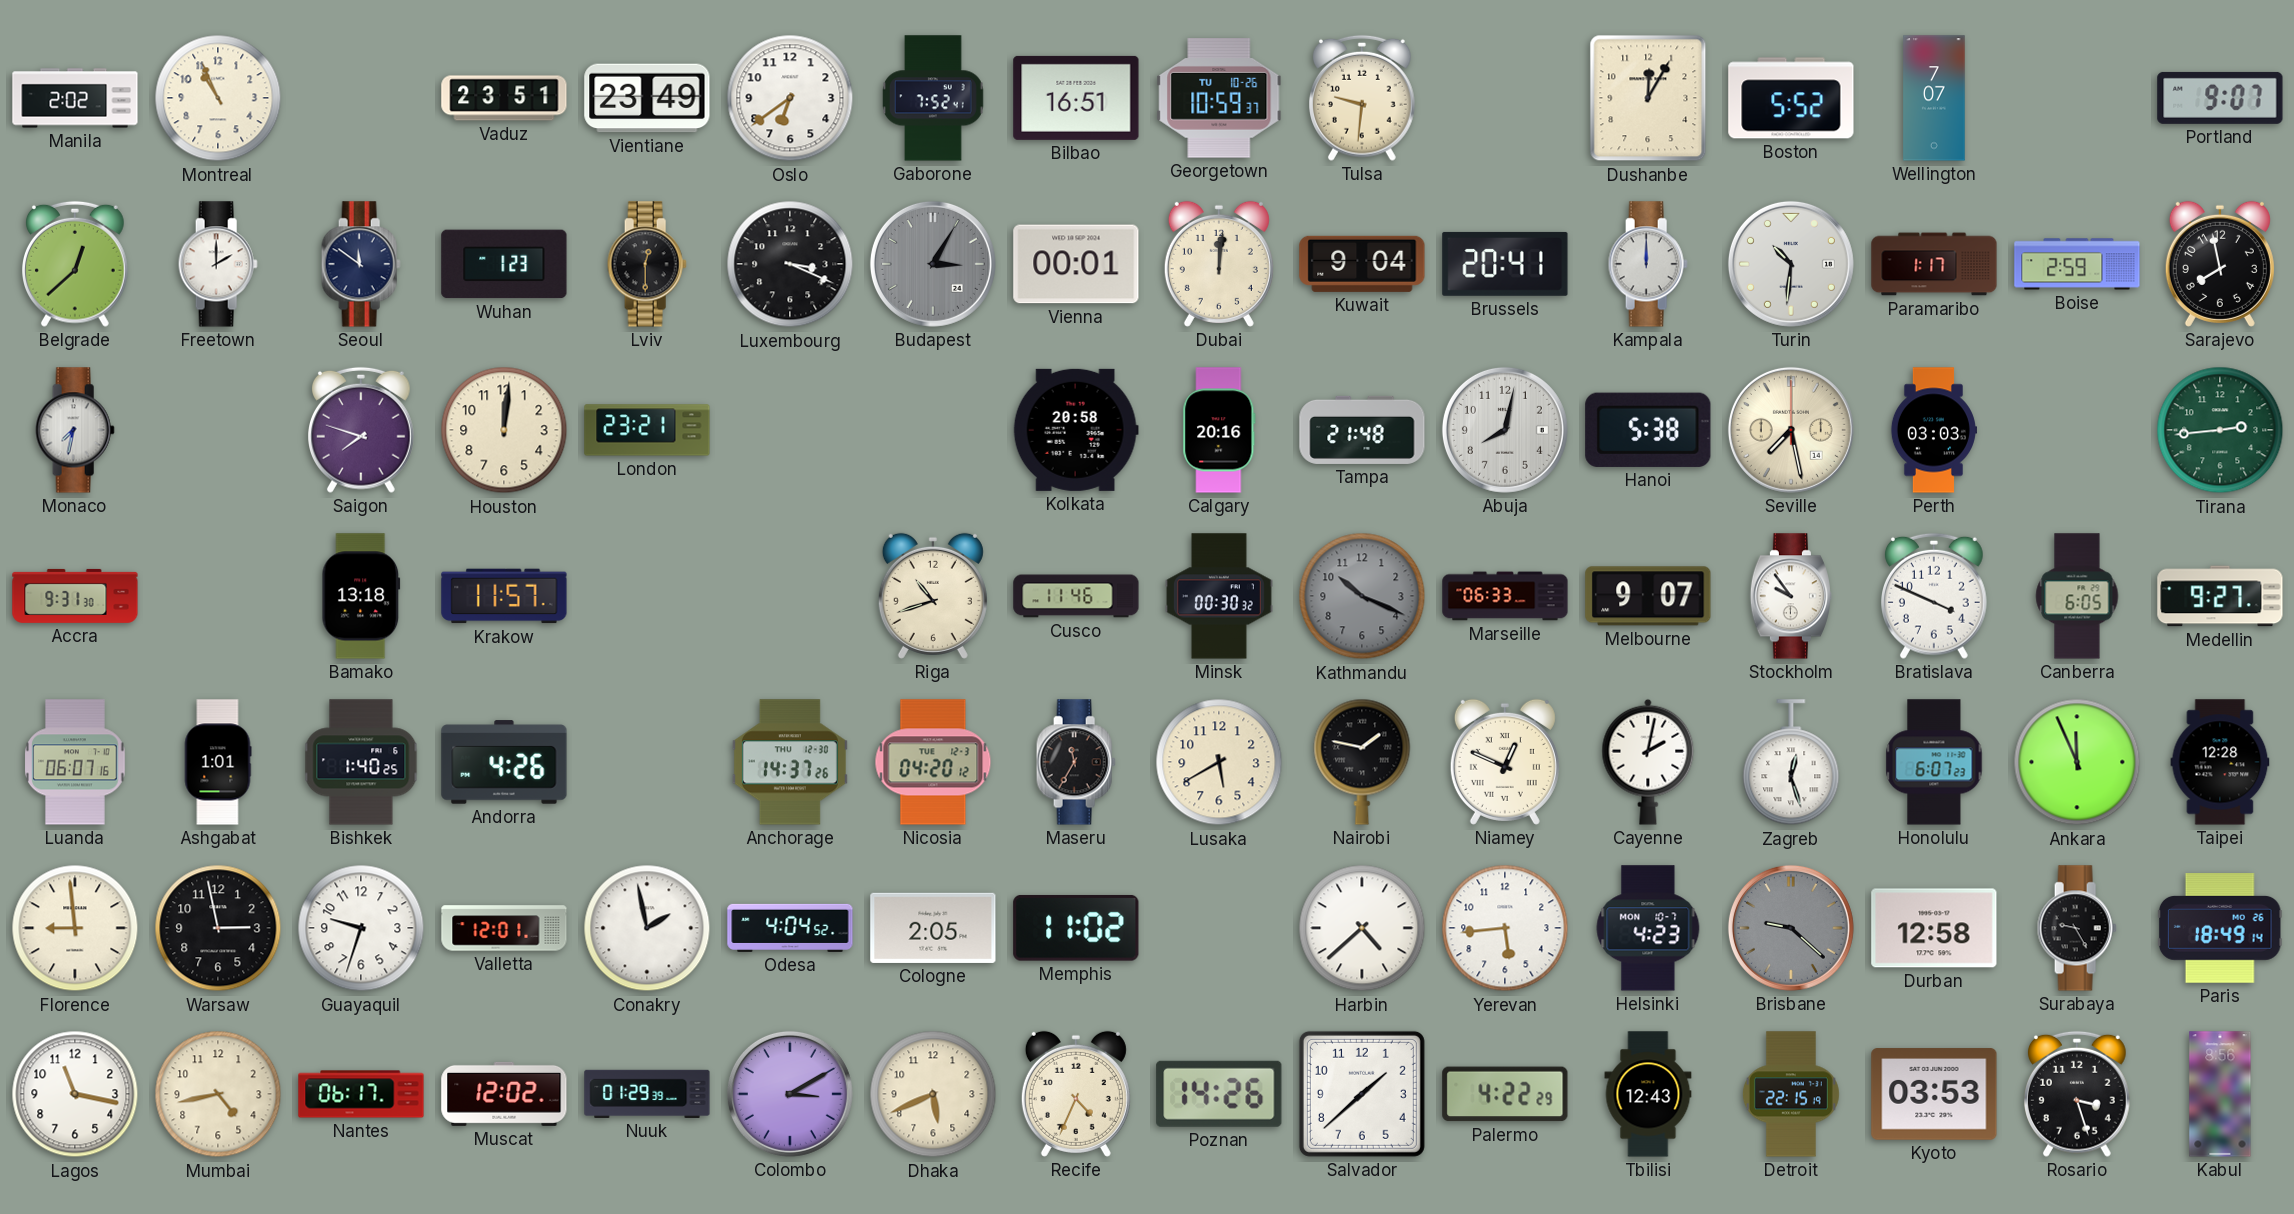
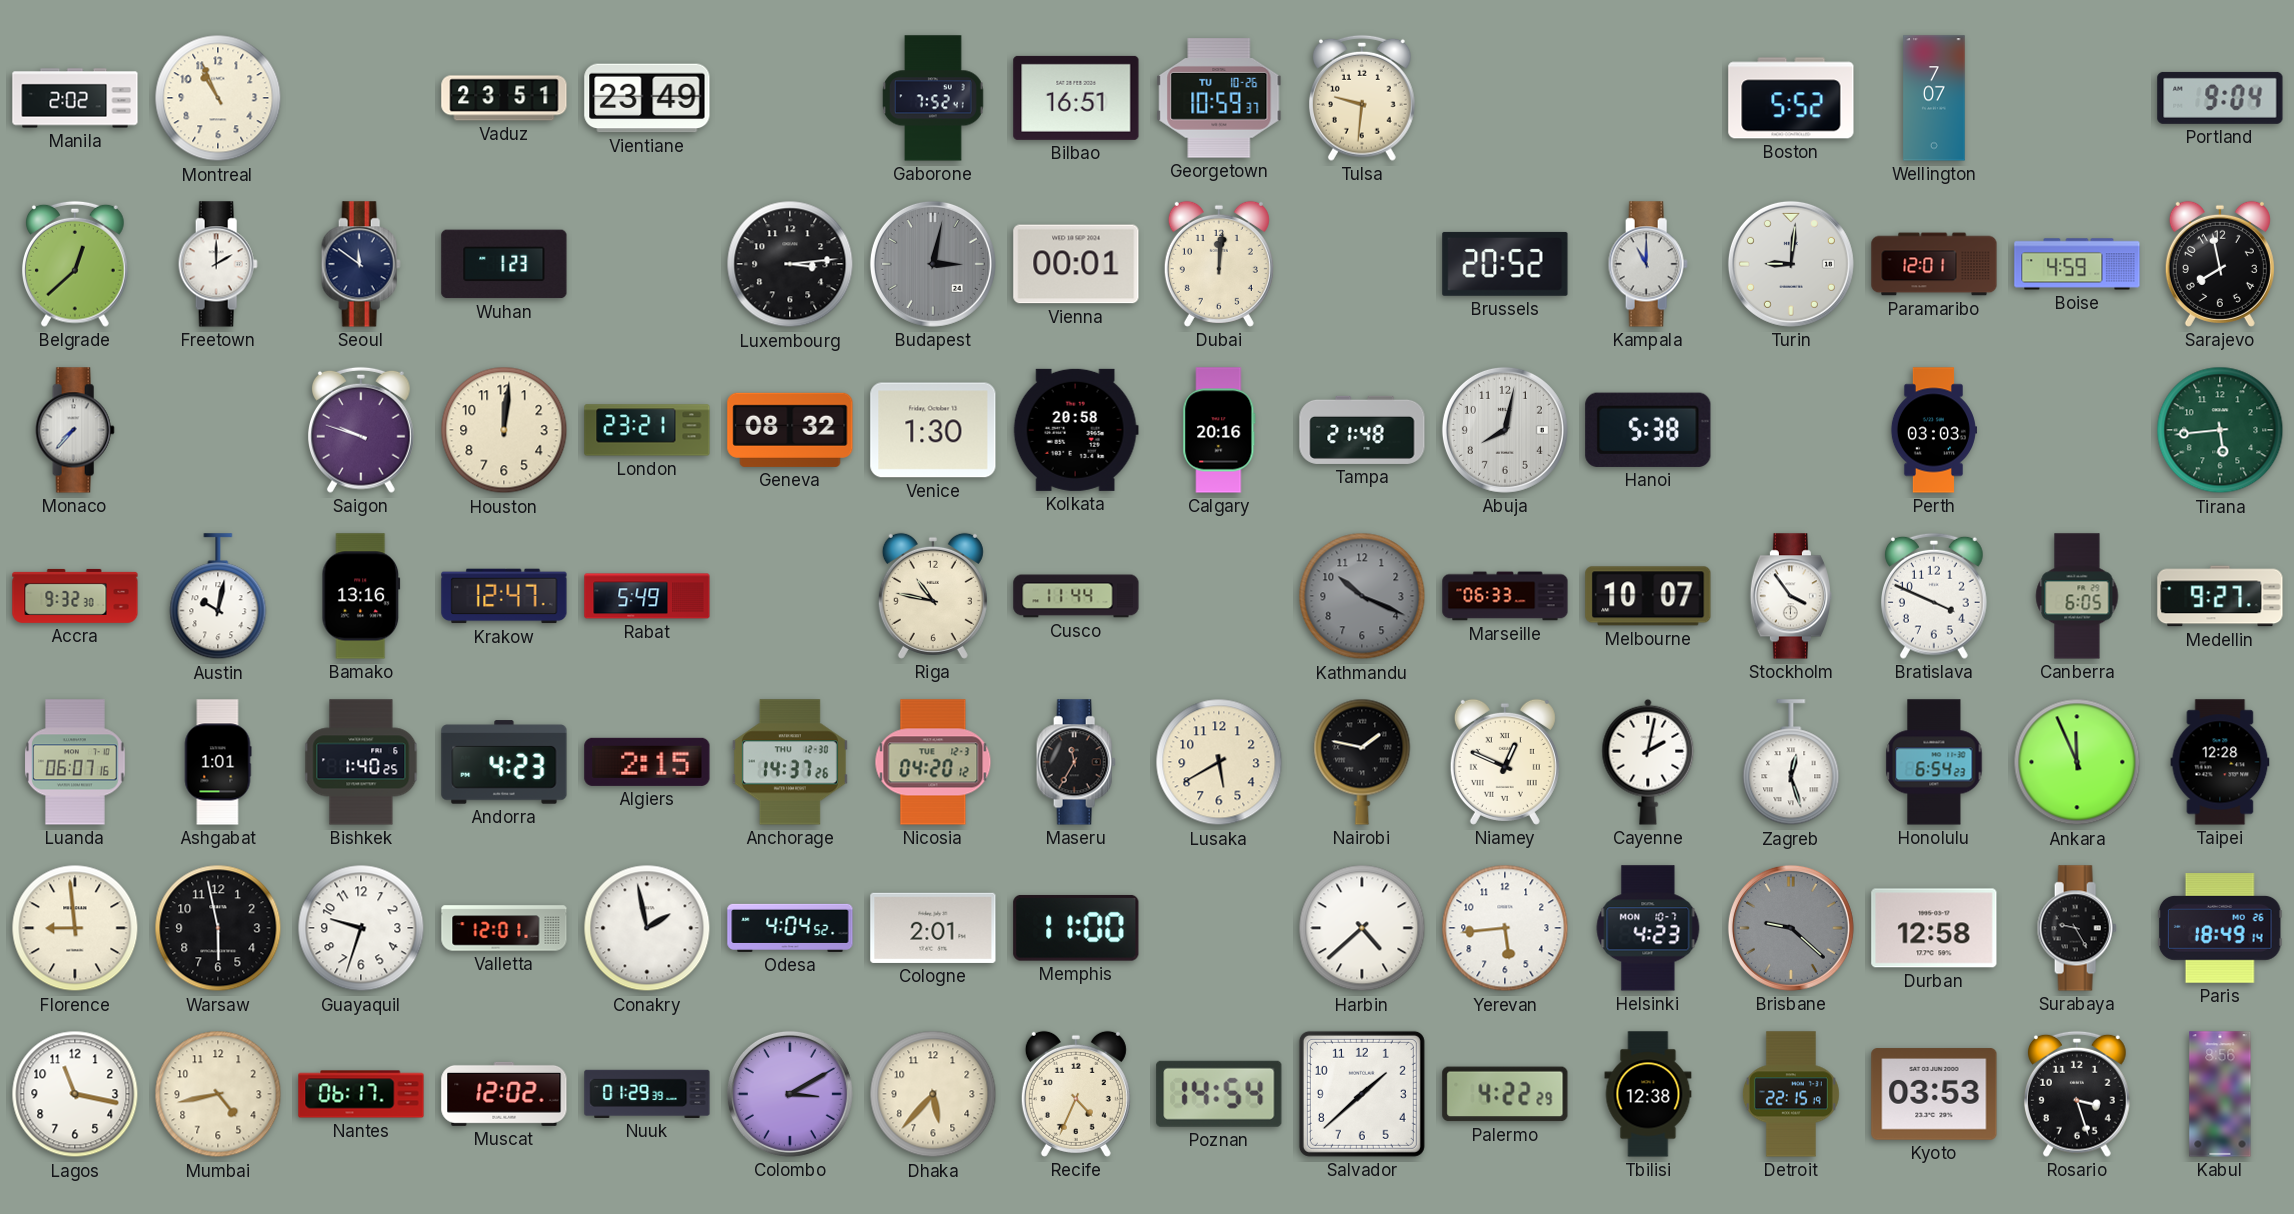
Oslo: 6:39 -> none (790, 98)
Dushanbe: 12:05 -> none (1648, 98)
Portland: 9:07 -> 9:04 (2220, 98)
Lviv: 12:30 -> none (647, 264)
Luxembourg: 3:19 -> 3:14 (790, 264)
Budapest: 3:05 -> 3:02 (933, 264)
Kuwait: 9:04 -> none (1362, 264)
Brussels: 20:41 -> 20:52 (1505, 264)
Kampala: 12:00 -> 11:00 (1648, 264)
Turin: 10:31 -> 9:01 (1791, 264)
Paramaribo: 1:17 -> 12:01 (1934, 264)
Boise: 2:59 -> 4:59 (2077, 264)
Monaco: 7:32 -> 7:37 (75, 430)
Saigon: 7:48 -> 9:48 (362, 430)
Geneva: none -> 08:32 (790, 430)
Venice: none -> 1:30 (933, 430)
Seville: 7:28 -> none (1791, 430)
Tirana: 2:44 -> 5:44 (2220, 430)
Accra: 9:31 -> 9:32 (75, 596)
Austin: none -> 10:02 (218, 597)
Bamako: 13:18 -> 13:16 (361, 596)
Krakow: 11:57 -> 12:47 (504, 596)
Rabat: none -> 5:49 (647, 596)
Riga: 10:42 -> 10:47 (933, 596)
Cusco: 11:46 -> 11:44 (1076, 596)
Minsk: 00:30 -> none (1219, 596)
Melbourne: 9:07 -> 10:07 (1648, 596)
Stockholm: 9:54 -> 3:54 (1791, 596)
Andorra: 4:26 -> 4:23 (504, 762)
Algiers: none -> 2:15 (647, 762)
Honolulu: 6:07 -> 6:54 (1934, 762)
Warsaw: 2:58 -> 5:58 (218, 928)
Cologne: 2:05 -> 2:01 (933, 928)
Memphis: 11:02 -> 11:00 (1076, 928)
Dhaka: 5:41 -> 5:37 (933, 1094)
Poznan: 14:26 -> 14:54 (1219, 1094)
Tbilisi: 12:43 -> 12:38 (1648, 1094)
